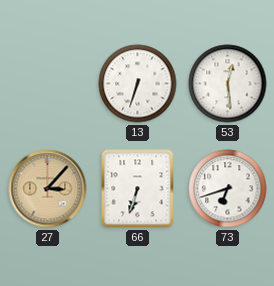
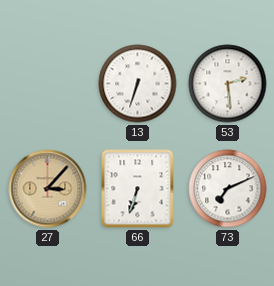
53: 12:29 -> 2:29 (228, 84)
73: 6:42 -> 7:11 (228, 189)
